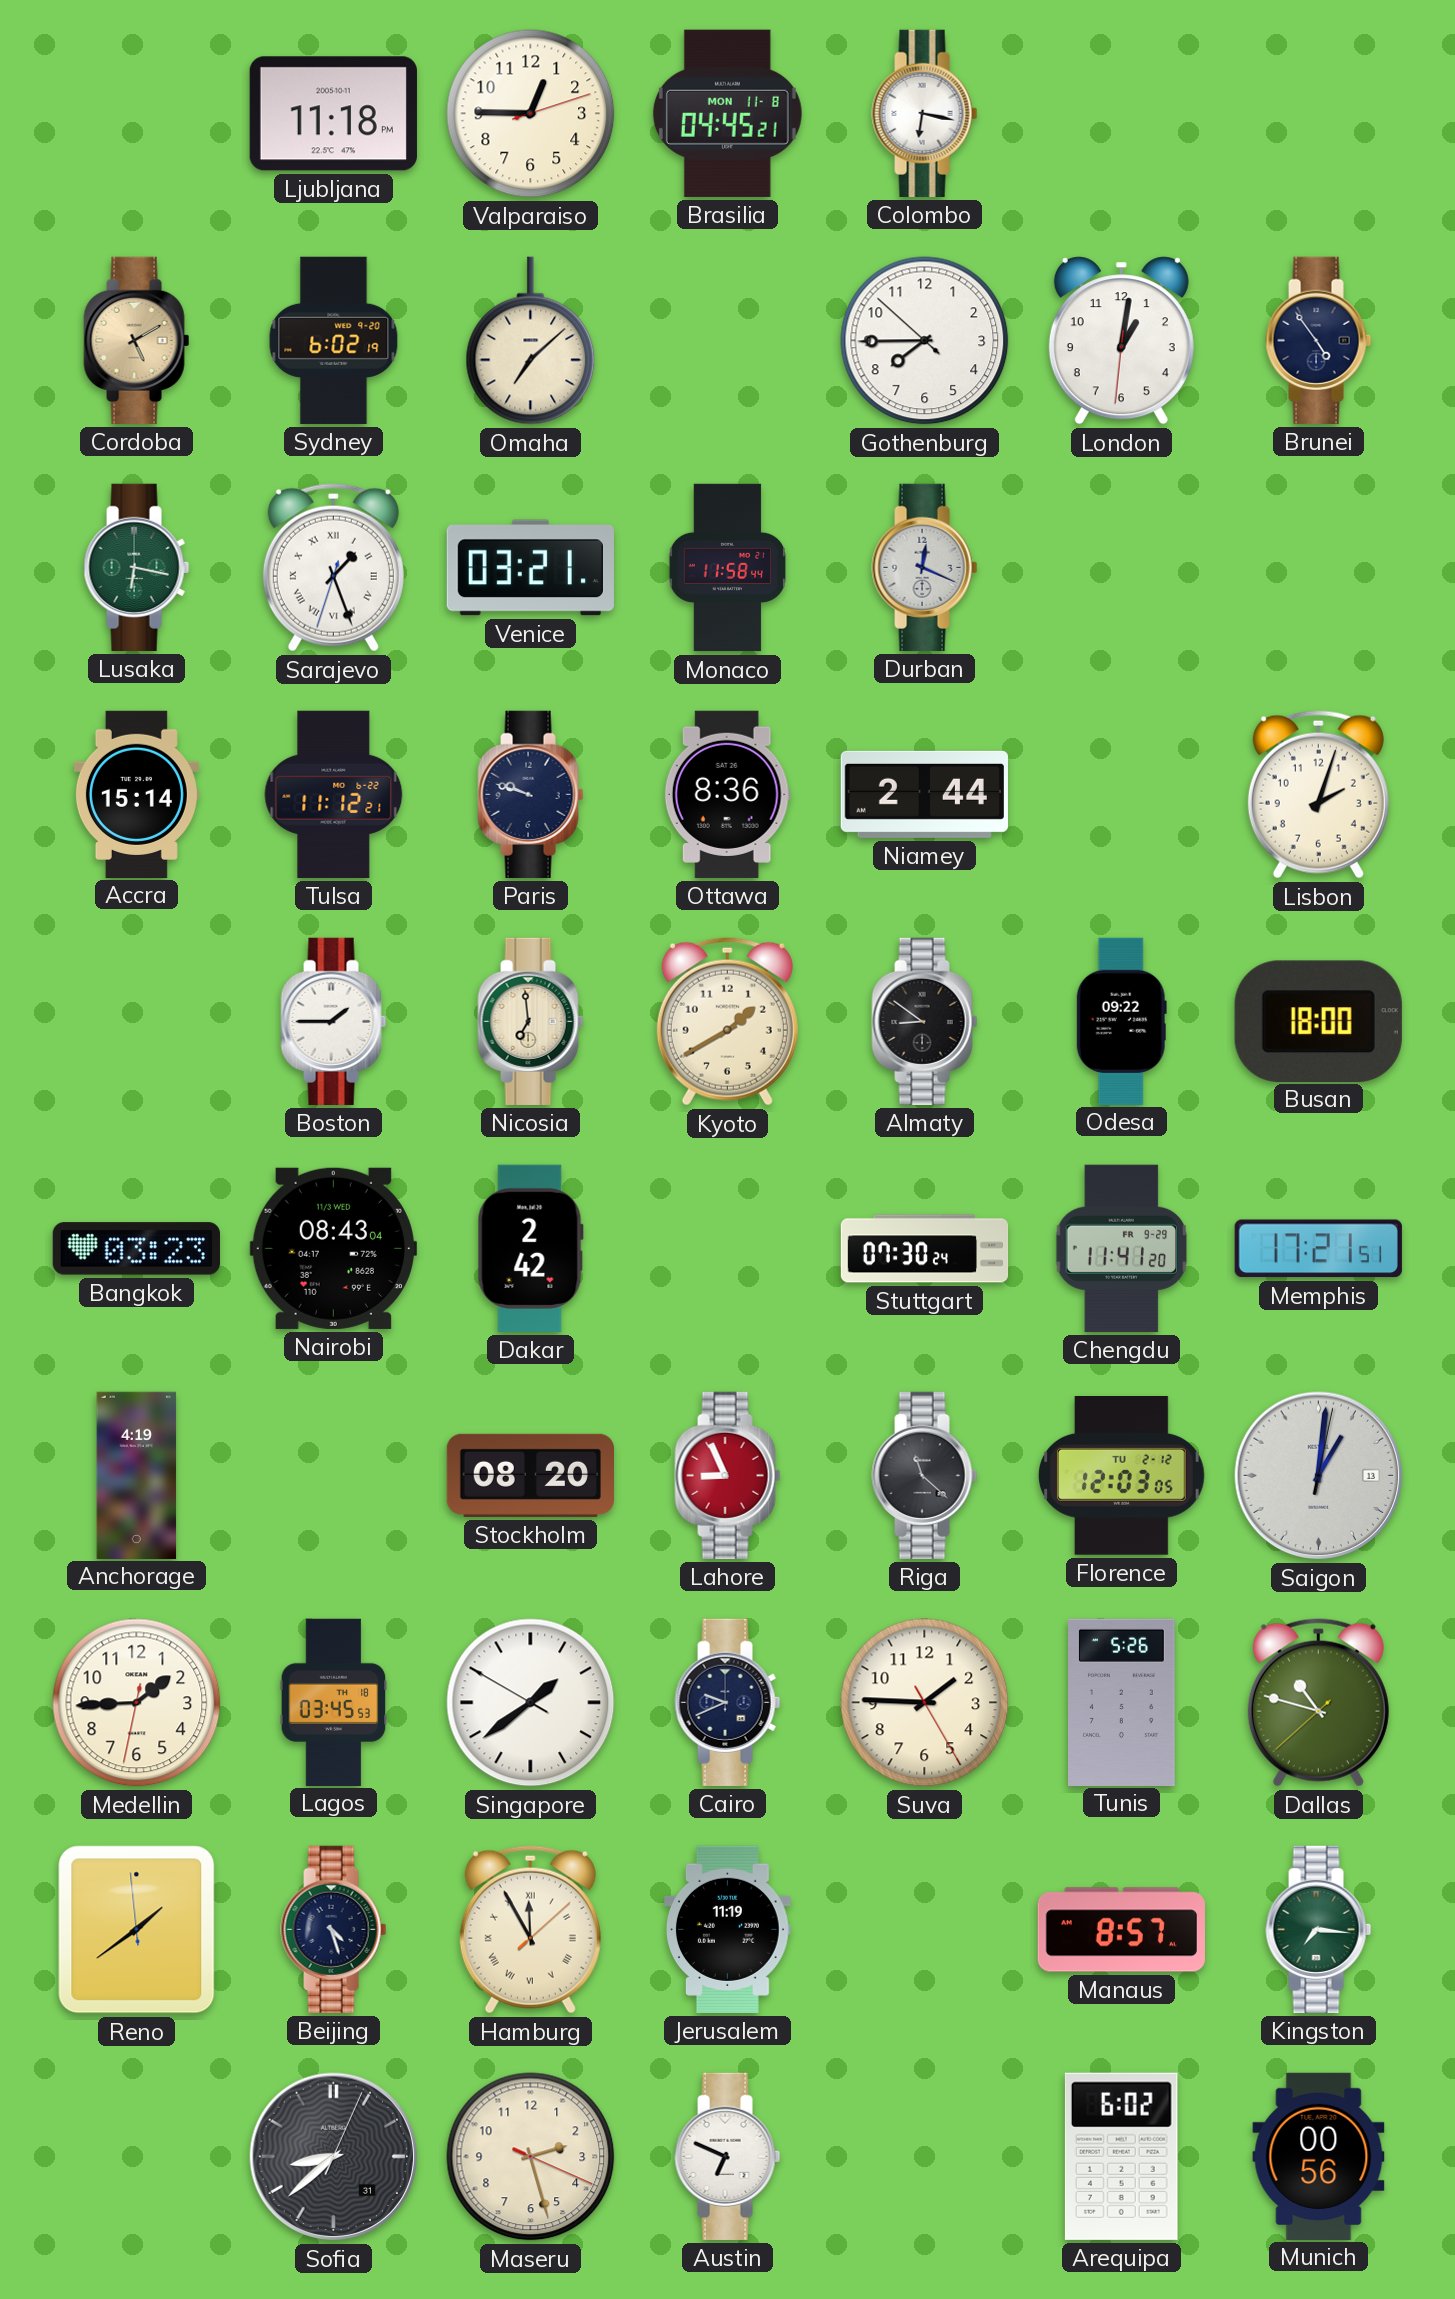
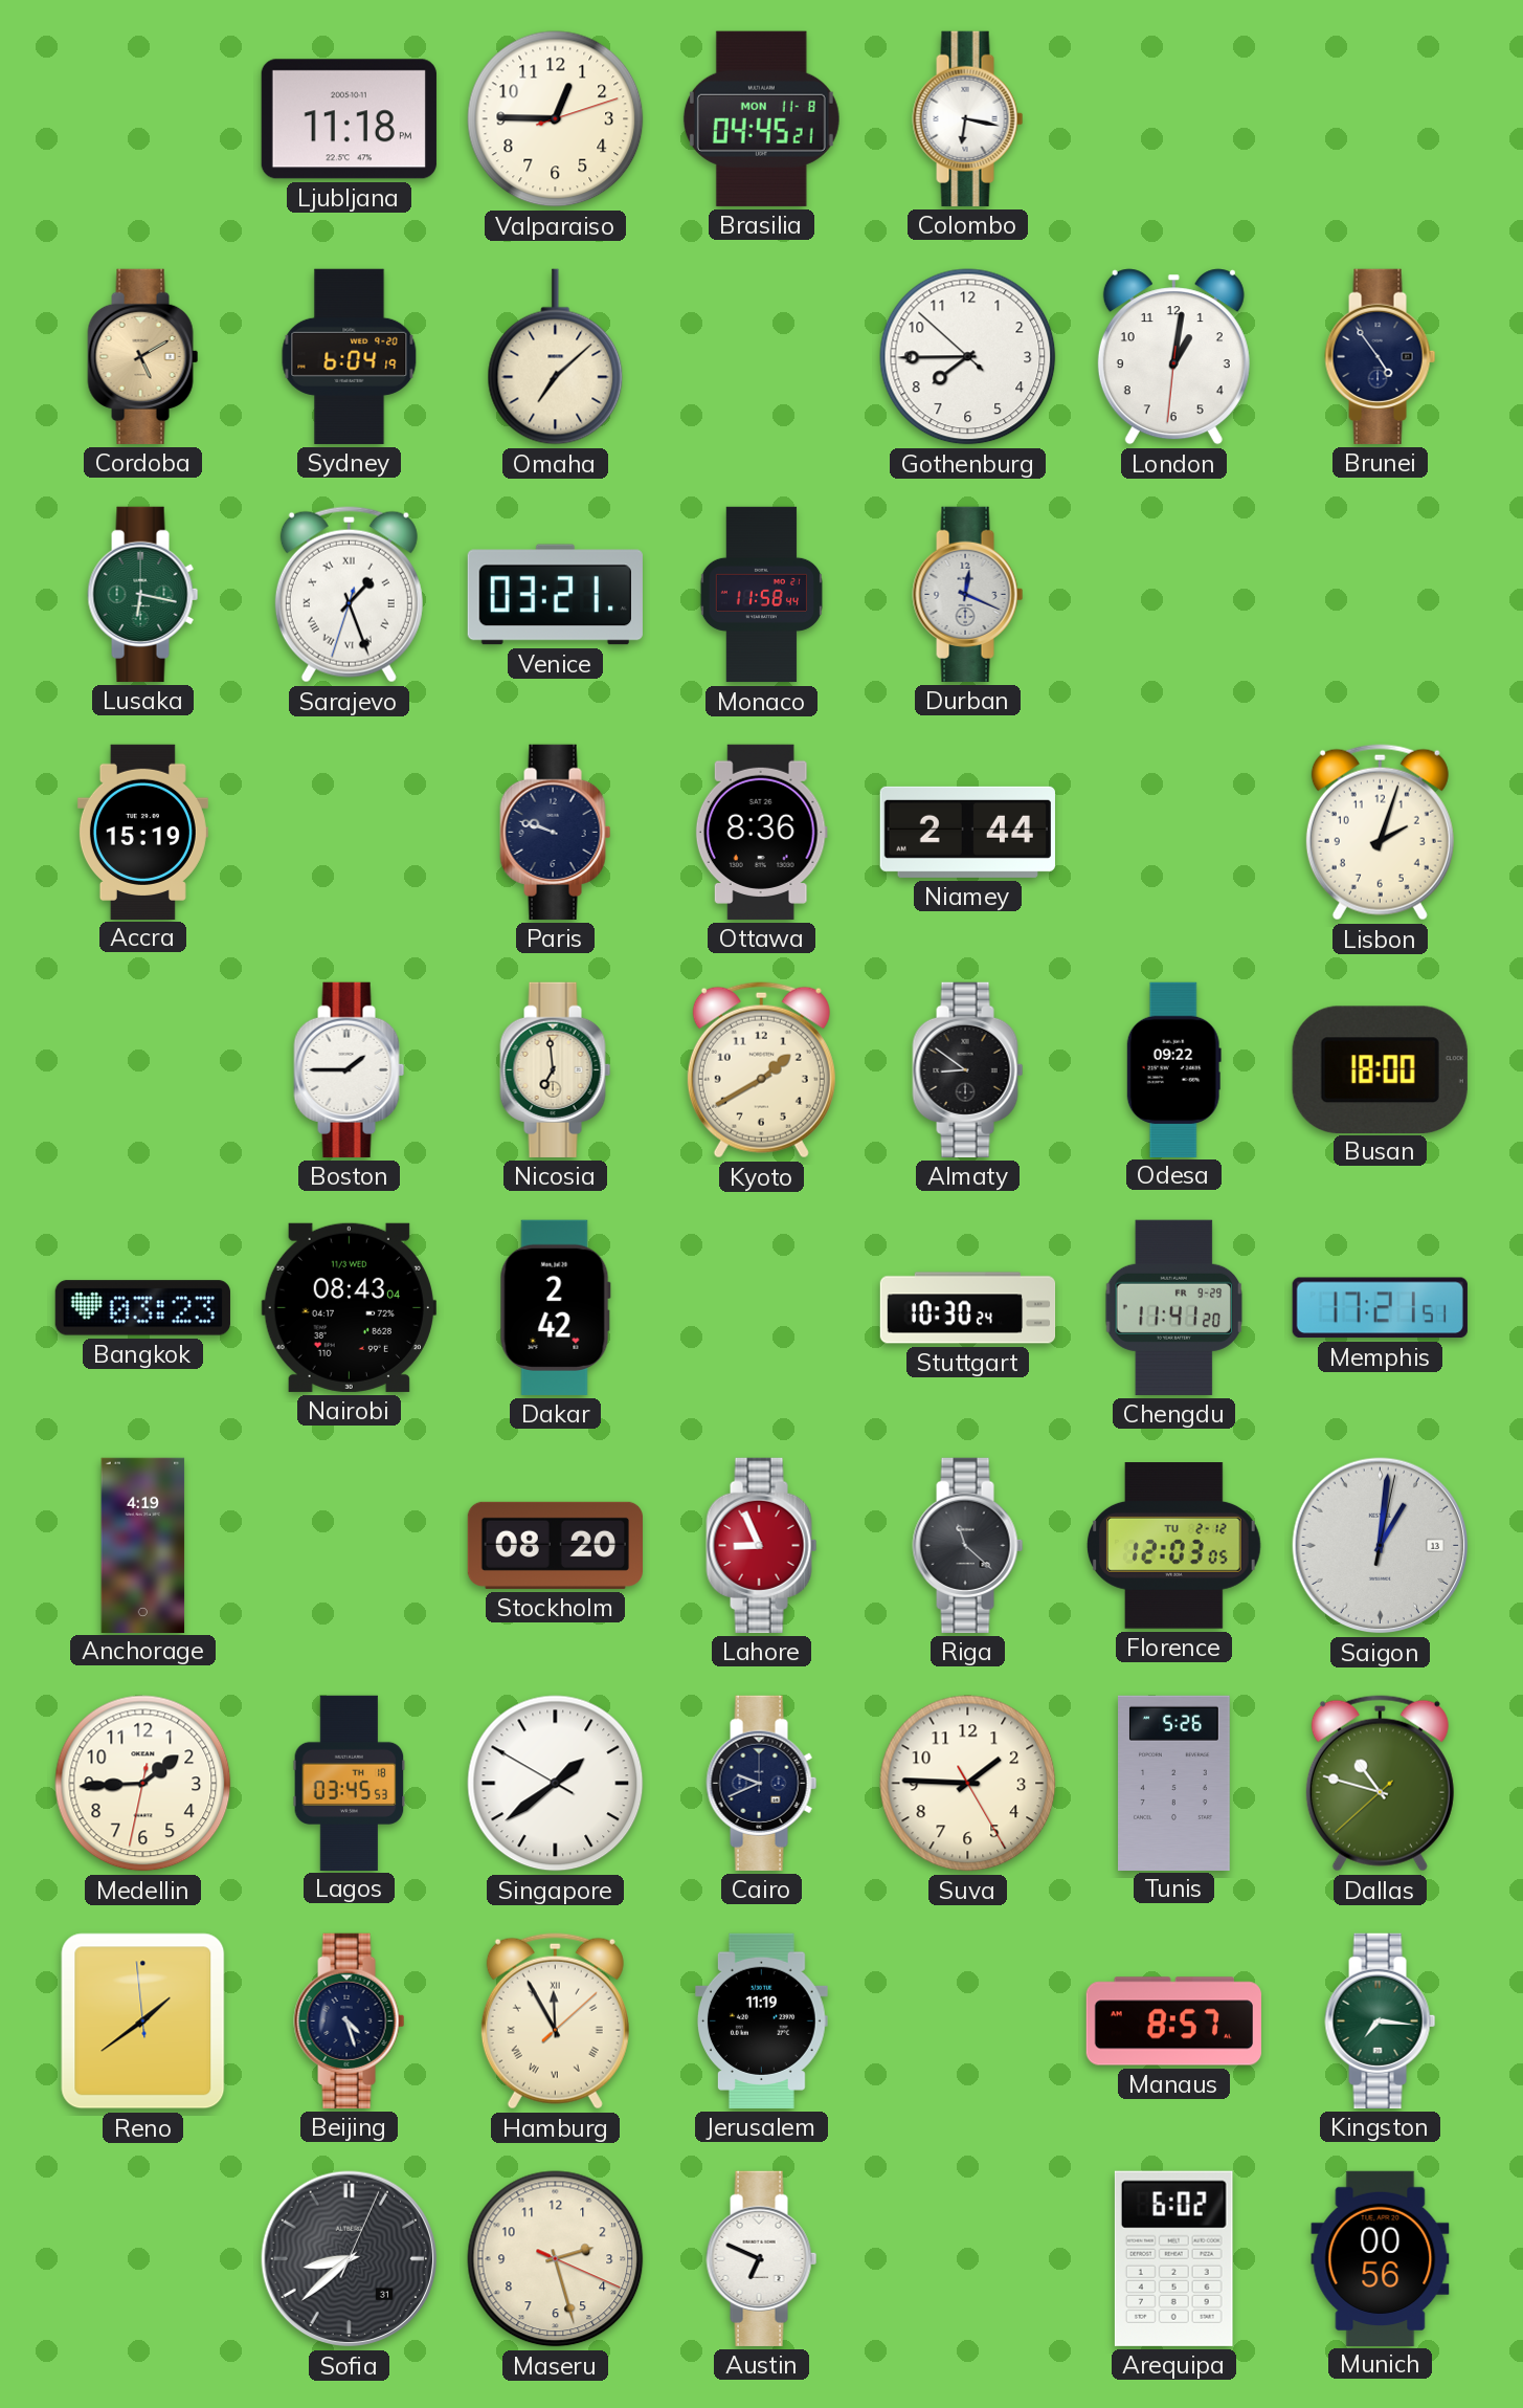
Sydney: 6:02 -> 6:04 (350, 356)
Accra: 15:14 -> 15:19 (142, 832)
Tulsa: 11:12 -> none (334, 794)
Stuttgart: 07:30 -> 10:30 (968, 1308)
